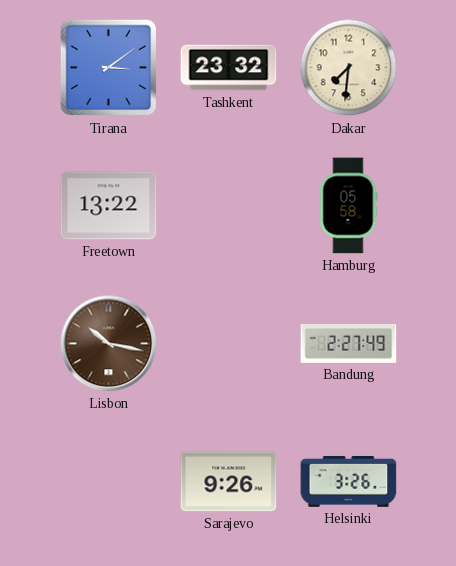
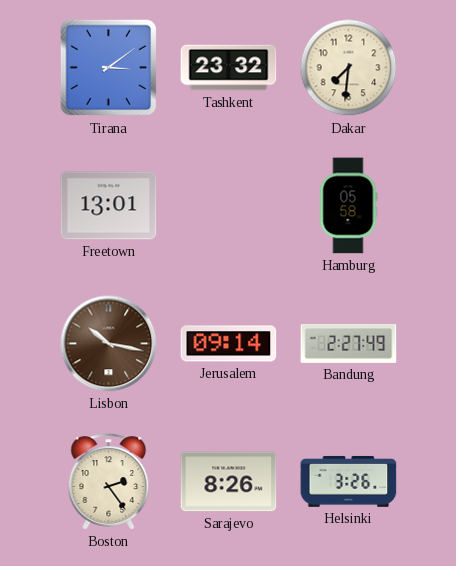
Freetown: 13:22 -> 13:01 (109, 206)
Jerusalem: none -> 09:14 (229, 344)
Boston: none -> 2:24 (109, 482)
Sarajevo: 9:26 -> 8:26 (229, 482)
